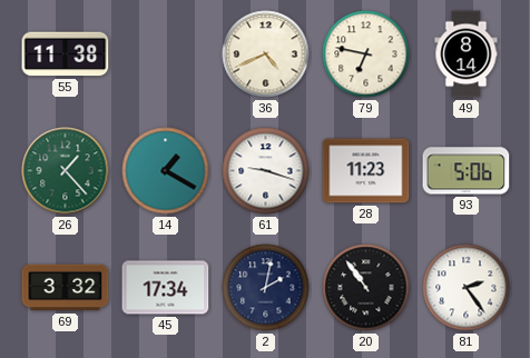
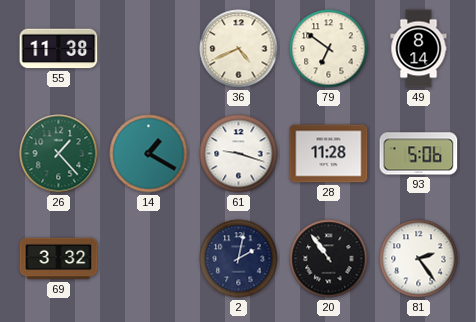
79: 6:47 -> 6:51 (329, 49)
28: 11:23 -> 11:28 (329, 154)
45: 17:34 -> none (166, 288)
